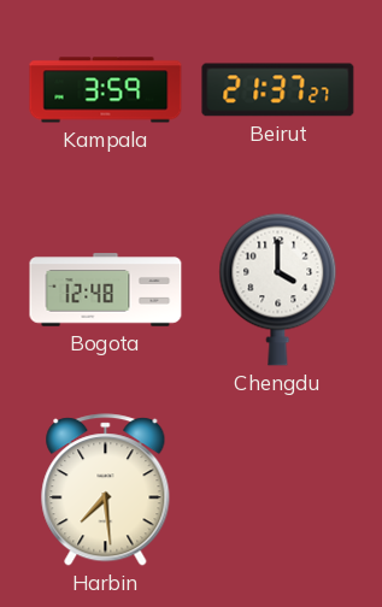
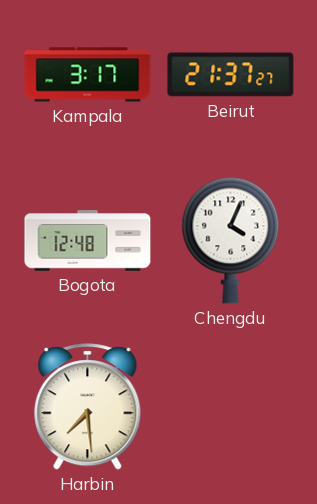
Kampala: 3:59 -> 3:17 (88, 75)
Chengdu: 4:00 -> 4:04 (231, 240)
